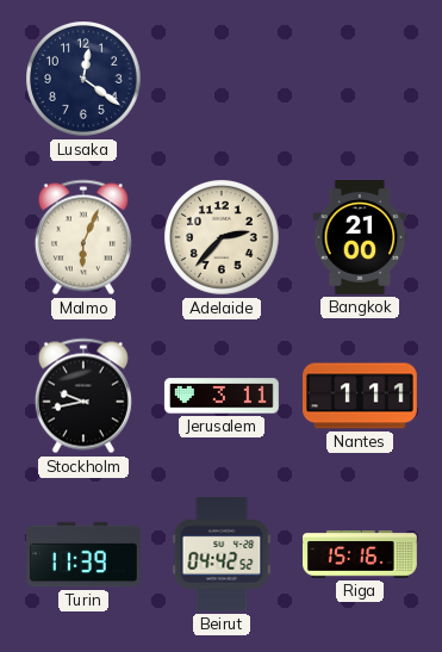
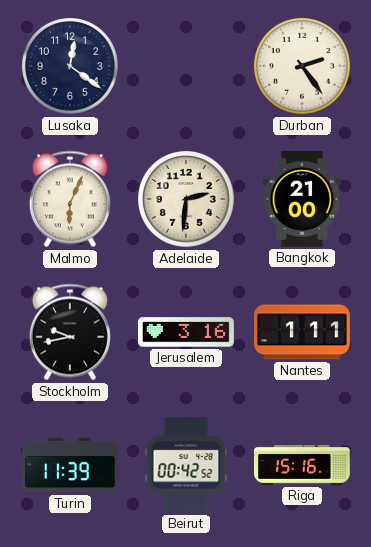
Durban: none -> 2:24 (303, 67)
Adelaide: 2:37 -> 2:31 (187, 200)
Jerusalem: 3:11 -> 3:16 (186, 332)
Beirut: 04:42 -> 00:42 (186, 465)
